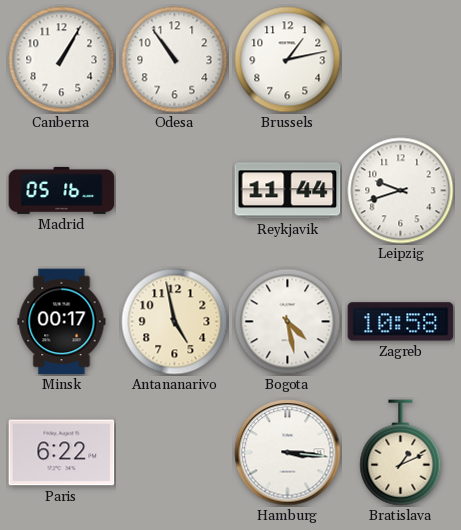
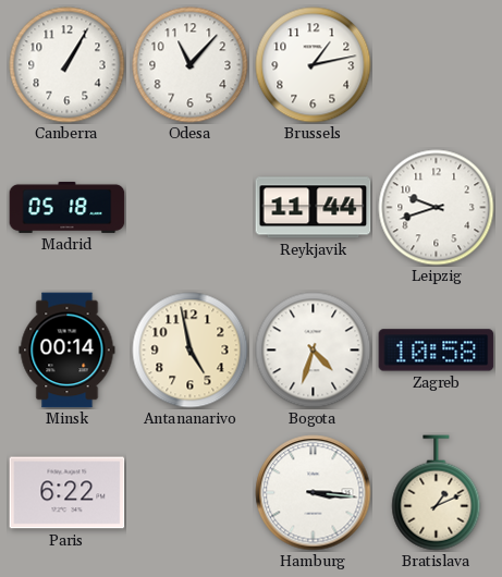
Odesa: 10:54 -> 11:07 (191, 65)
Madrid: 05:16 -> 05:18 (68, 207)
Minsk: 00:17 -> 00:14 (68, 351)
Bogota: 4:28 -> 4:33 (314, 351)
